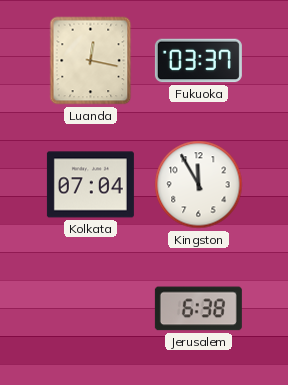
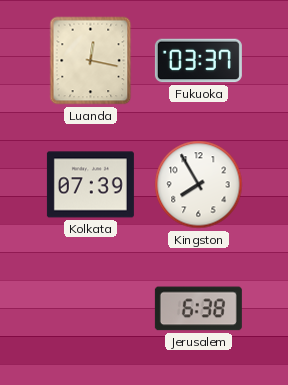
Kolkata: 07:04 -> 07:39 (90, 185)
Kingston: 11:55 -> 7:55 (199, 185)
